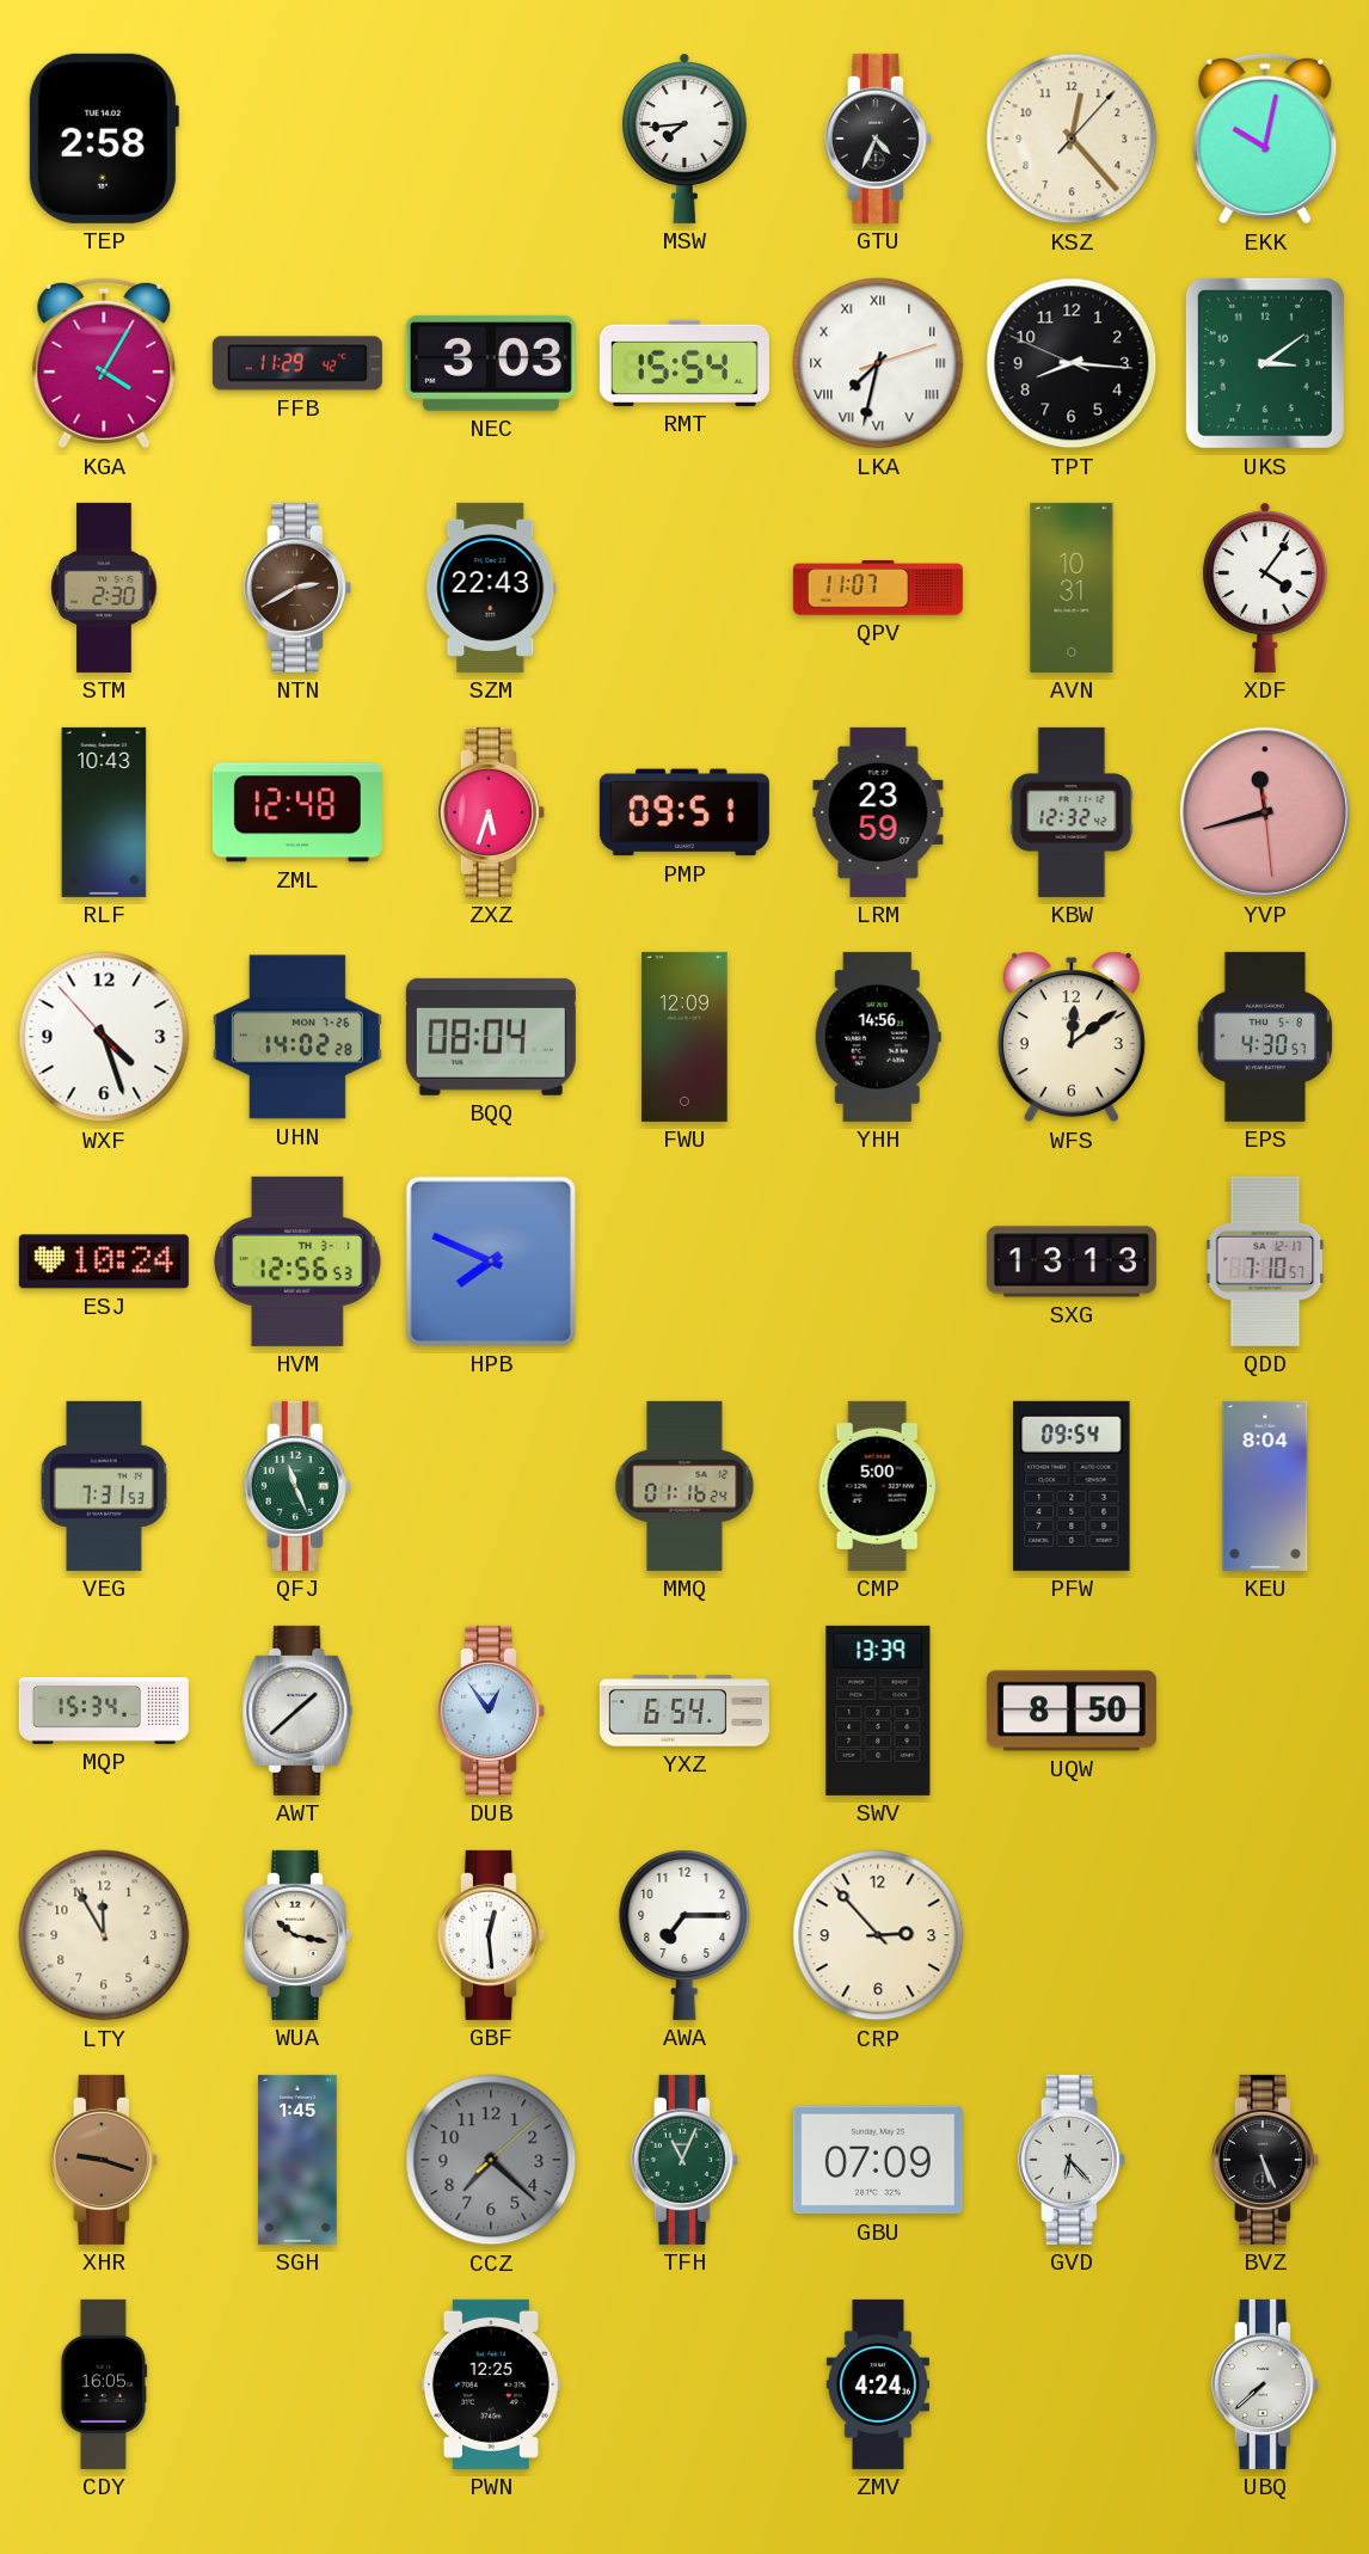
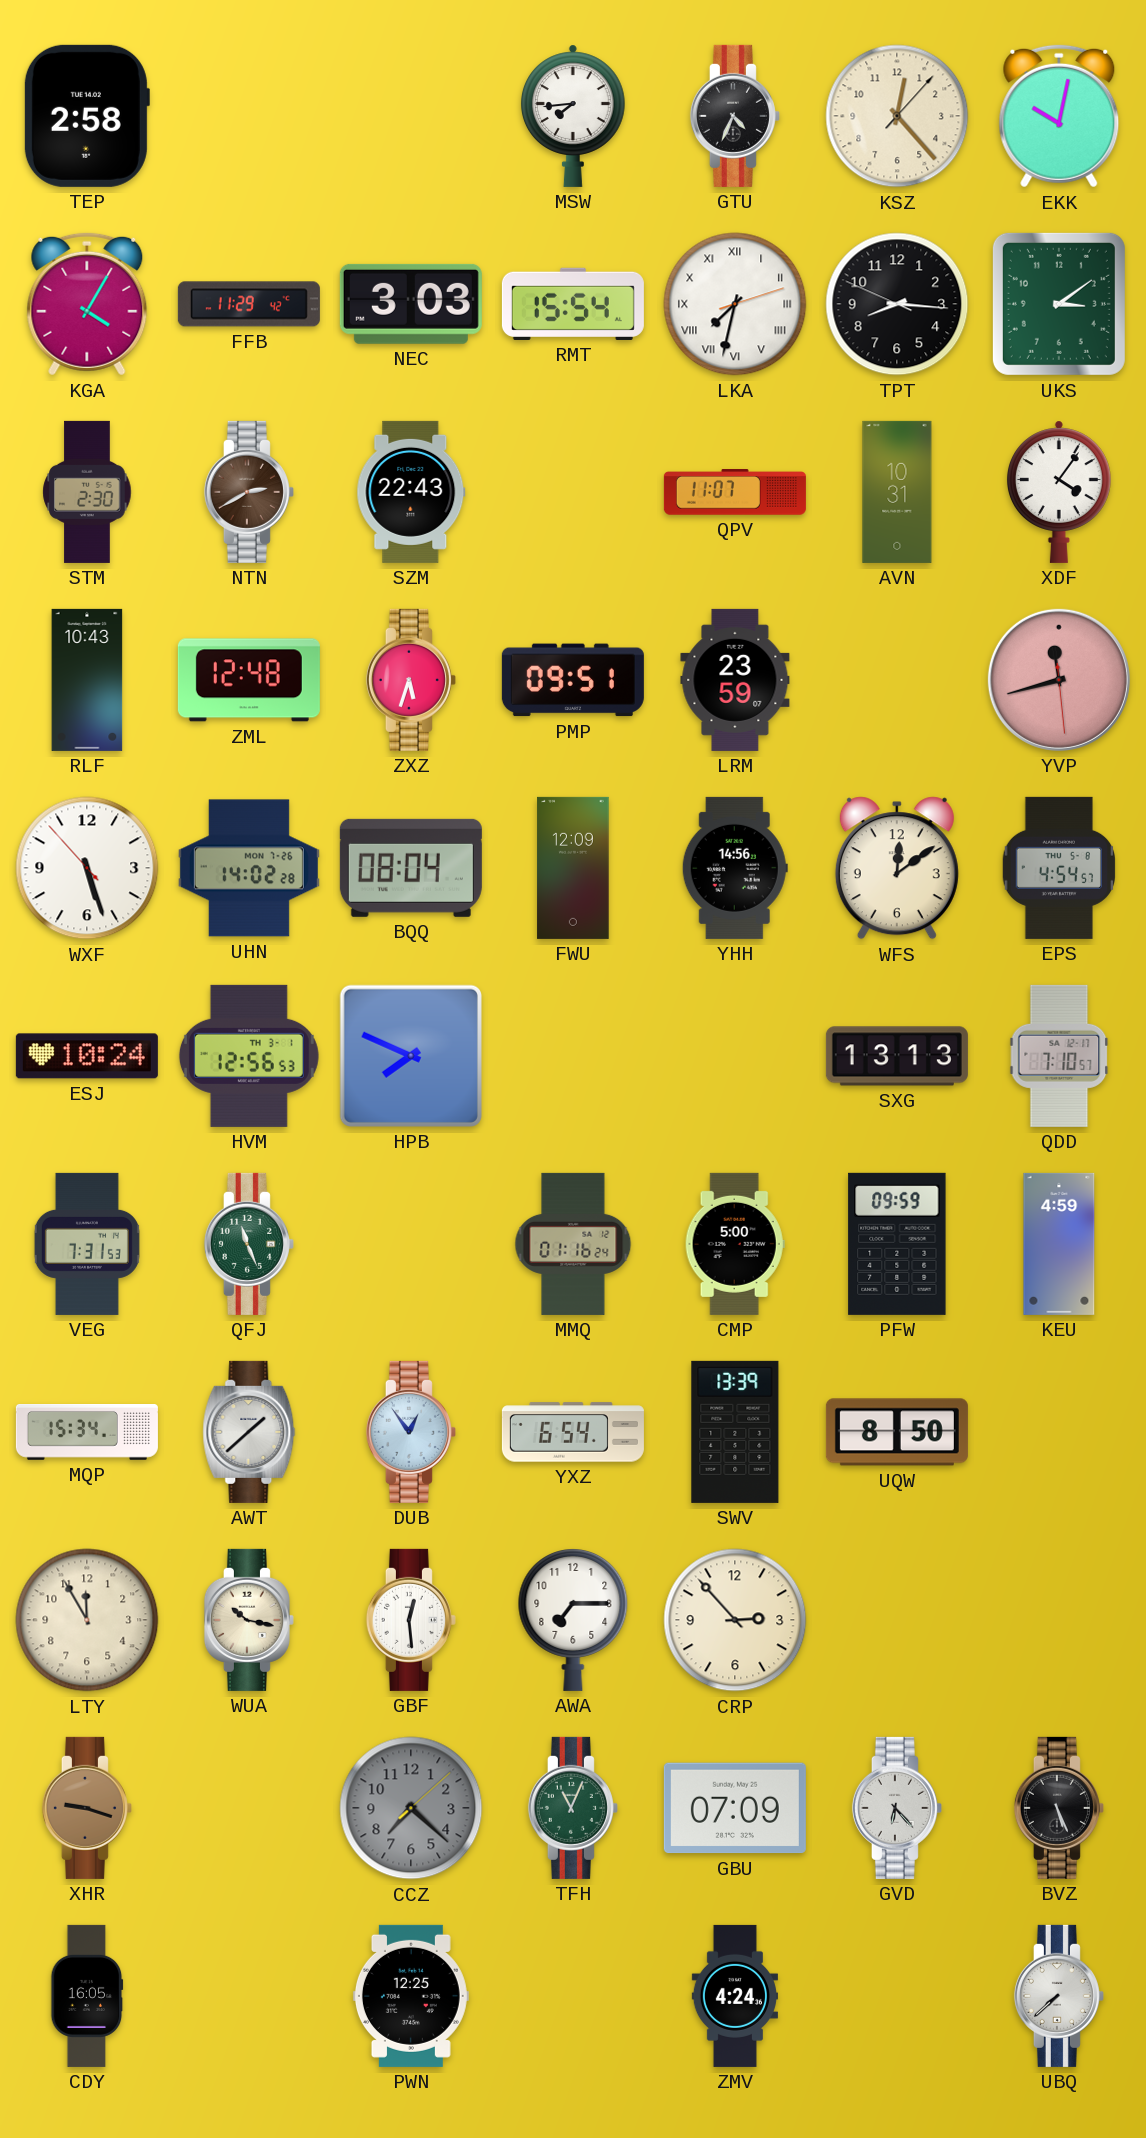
KBW: 12:32 -> none (1072, 812)
WXF: 4:26 -> 5:26 (87, 868)
EPS: 4:30 -> 4:54 (1058, 868)
PFW: 09:54 -> 09:59 (897, 1244)
KEU: 8:04 -> 4:59 (1059, 1244)
SGH: 1:45 -> none (297, 2160)
